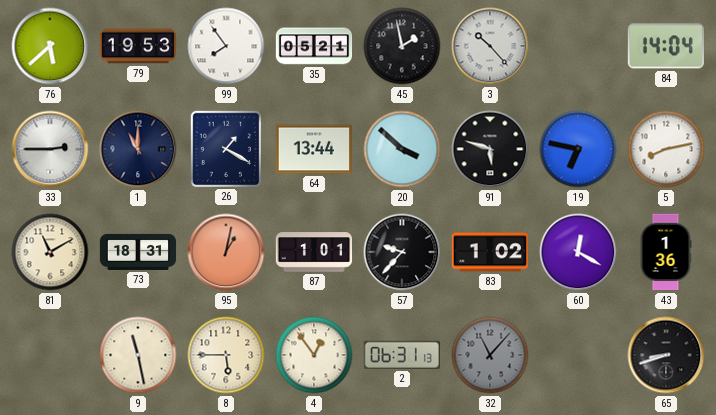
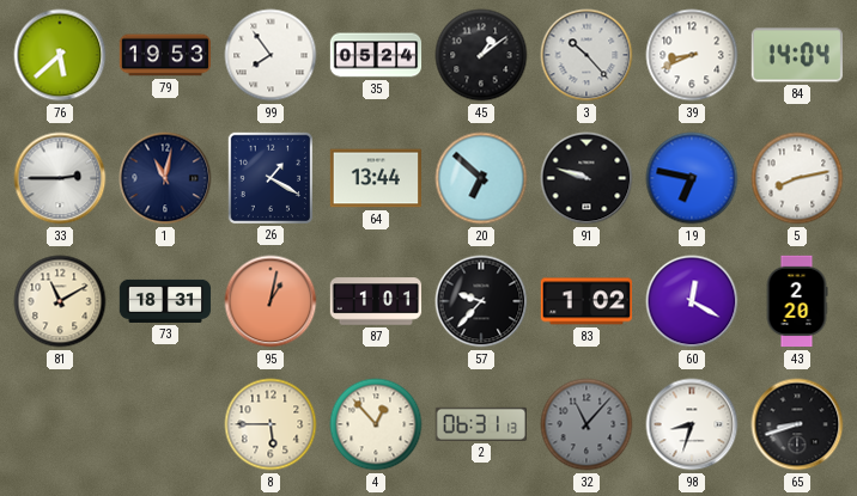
35: 05:21 -> 05:24 (376, 55)
45: 1:58 -> 1:09 (481, 55)
39: none -> 8:41 (692, 55)
1: 11:00 -> 11:02 (165, 178)
20: 3:52 -> 6:52 (481, 178)
91: 5:48 -> 9:48 (586, 178)
43: 1:36 -> 2:20 (797, 301)
9: 11:28 -> none (138, 355)
4: 12:54 -> 12:53 (376, 424)
98: none -> 8:33 (692, 424)
